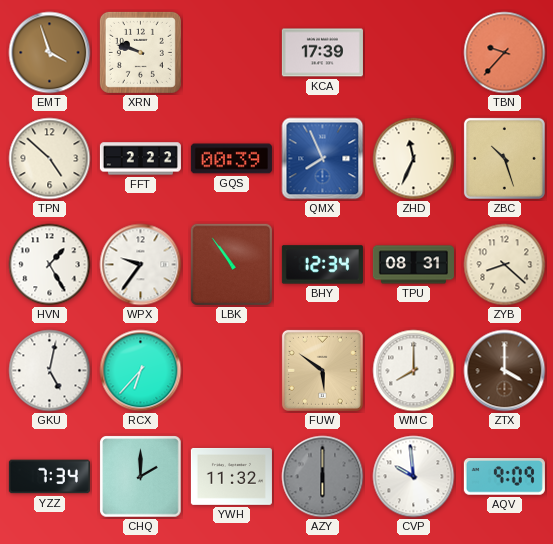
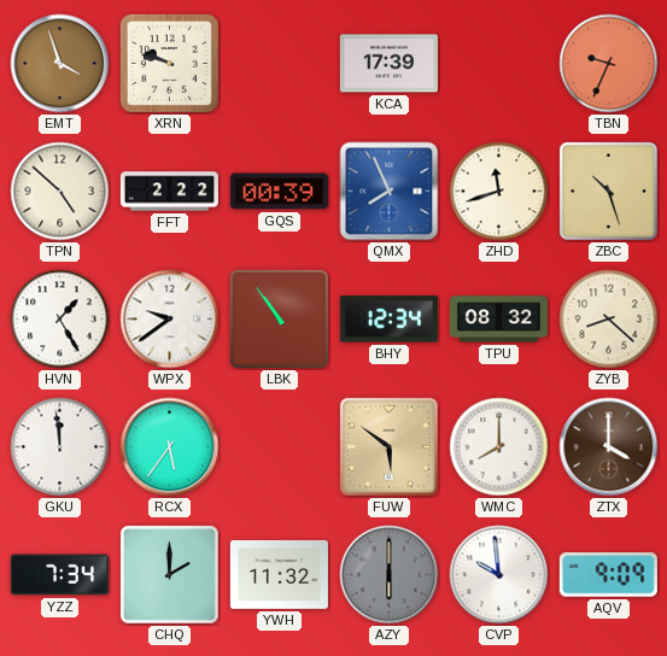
TBN: 9:37 -> 9:34 (609, 64)
ZHD: 11:34 -> 11:42 (499, 192)
WPX: 9:36 -> 9:39 (170, 320)
TPU: 08:31 -> 08:32 (498, 320)
GKU: 5:02 -> 11:59 (60, 447)
RCX: 6:37 -> 5:36 (170, 447)
